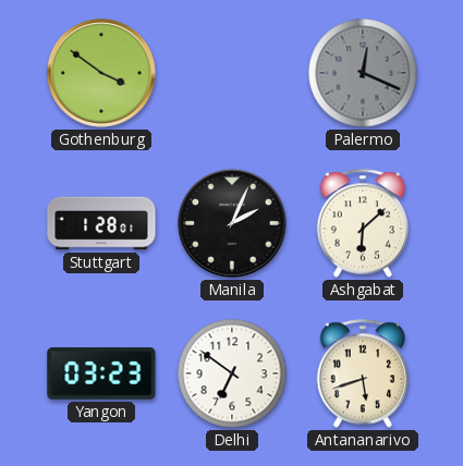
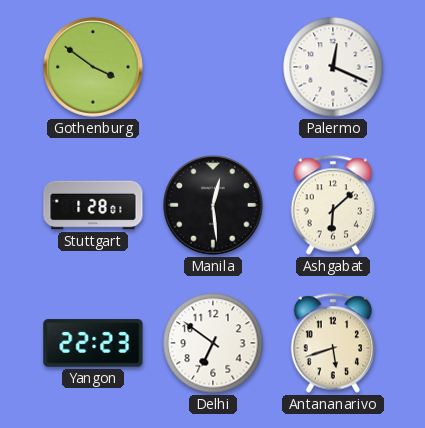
Palermo dial: grey -> white (333, 67)
Manila: 2:04 -> 12:29 (213, 205)
Yangon: 03:23 -> 22:23 (93, 343)
